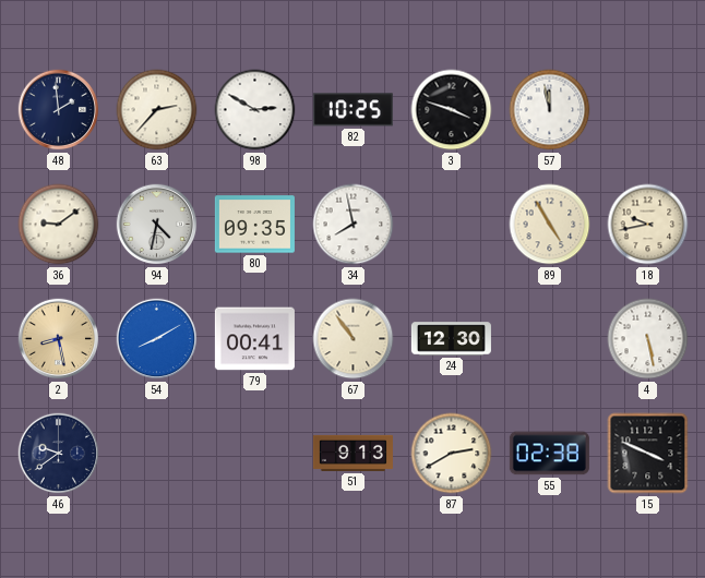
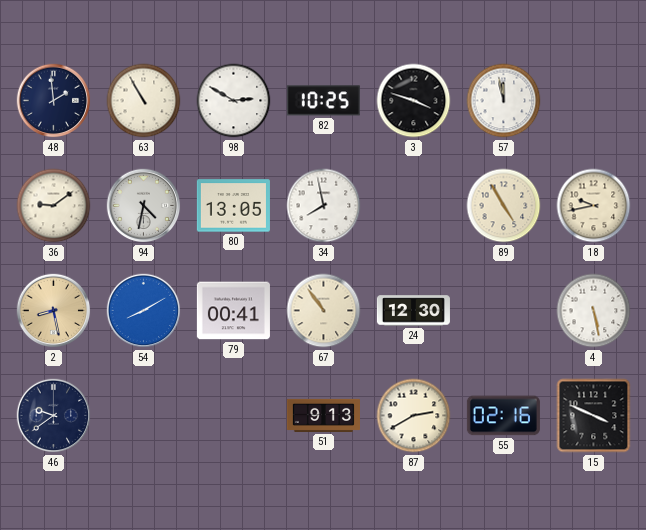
63: 2:37 -> 10:55 (144, 101)
80: 09:35 -> 13:05 (233, 206)
55: 02:38 -> 02:16 (503, 416)
